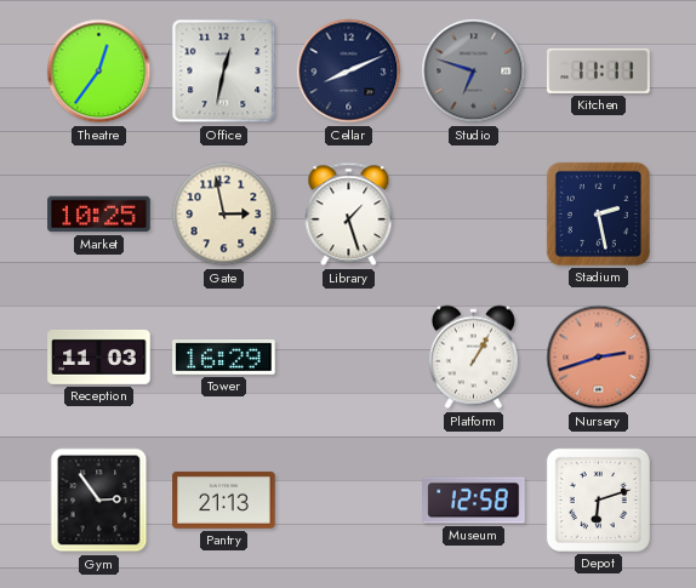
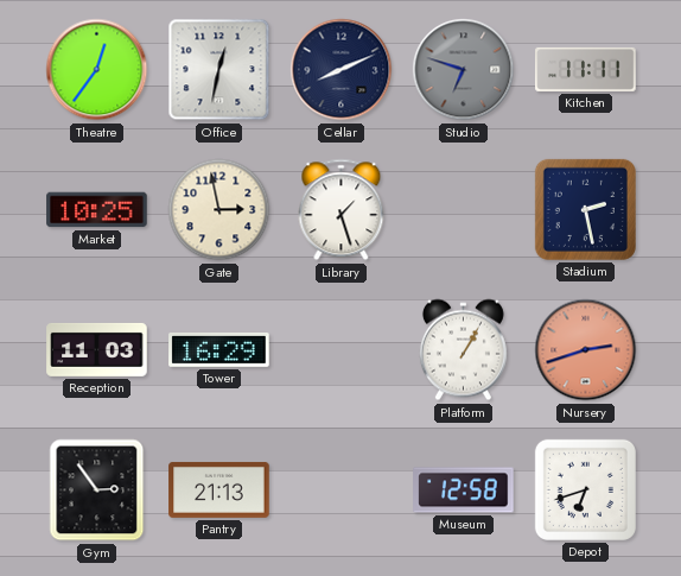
Depot: 6:12 -> 6:42 (585, 489)
